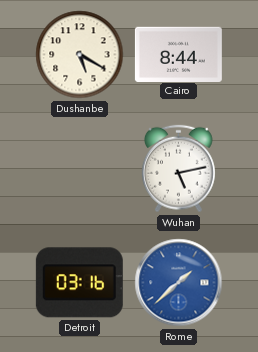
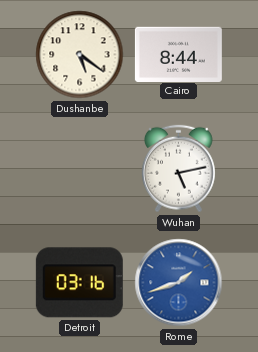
Dushanbe: 5:20 -> 5:21 (80, 55)
Rome: 1:38 -> 1:42 (179, 283)
